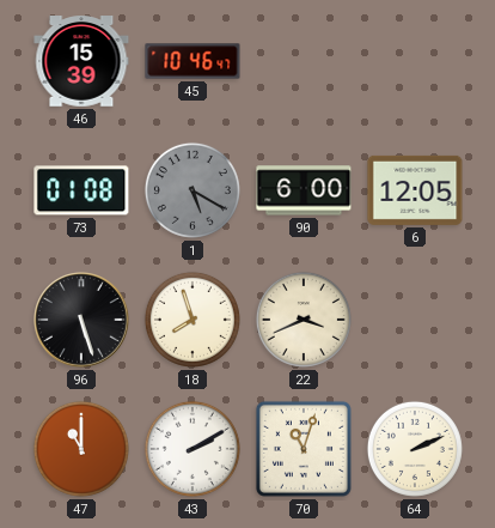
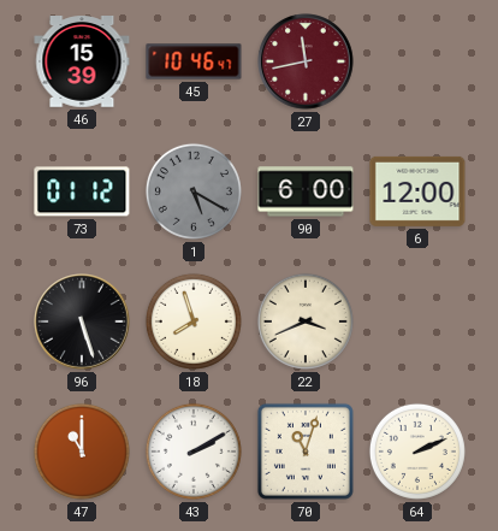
27: none -> 11:43 (306, 61)
73: 01:08 -> 01:12 (82, 191)
6: 12:05 -> 12:00 (417, 191)
